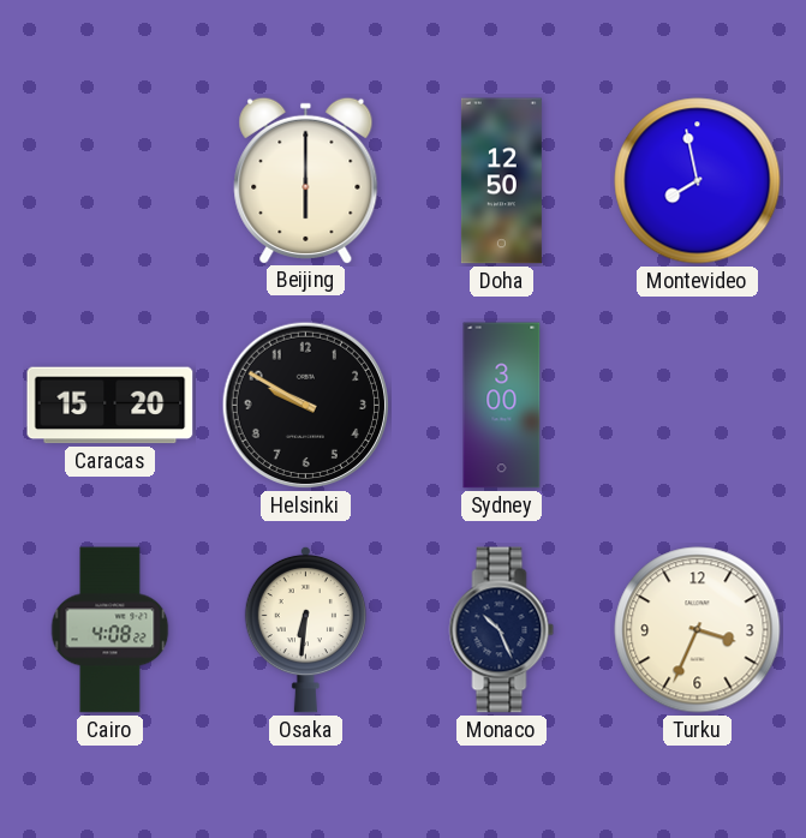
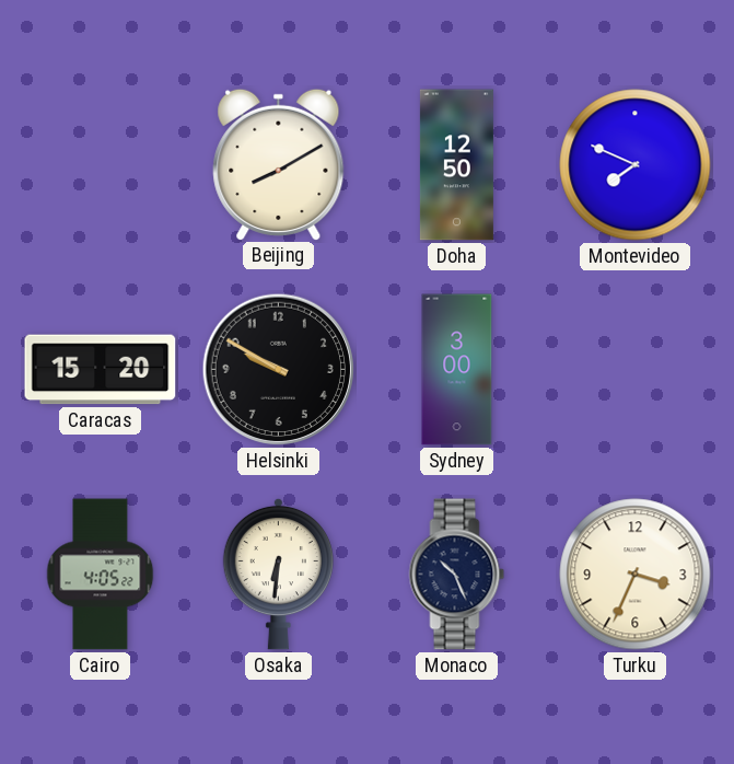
Beijing: 6:00 -> 8:10 (279, 164)
Montevideo: 7:58 -> 7:49 (636, 165)
Cairo: 4:08 -> 4:05 (101, 575)
